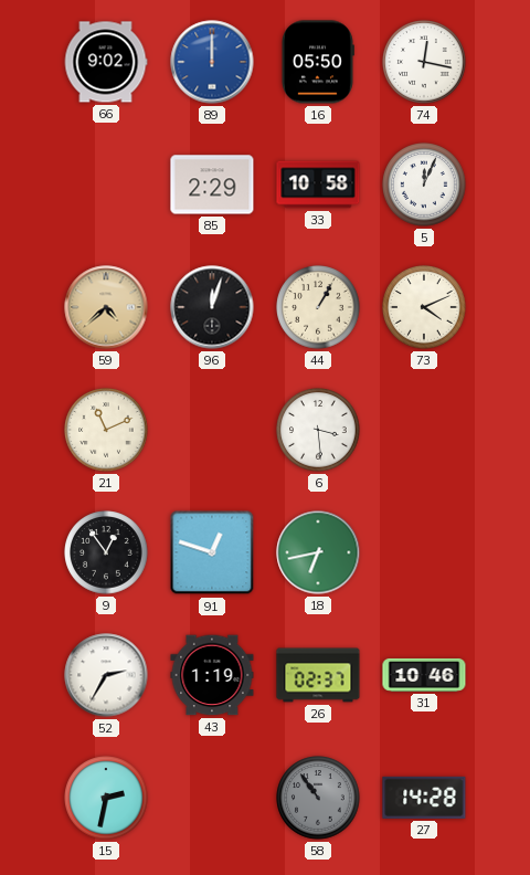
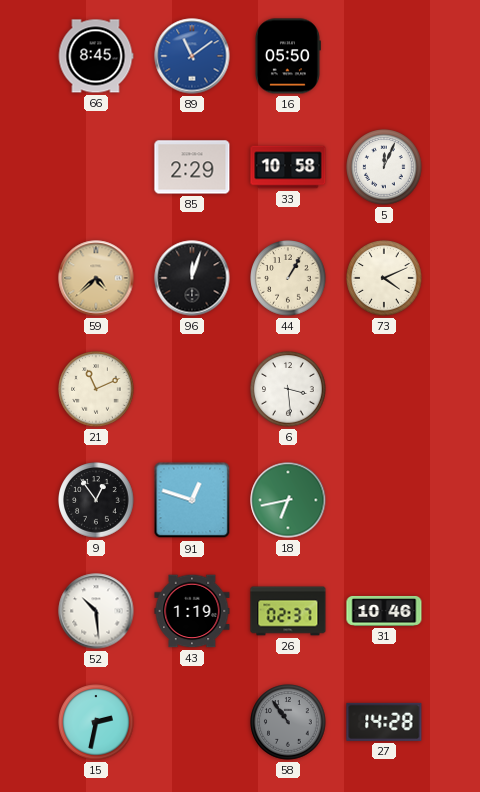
66: 9:02 -> 8:45 (96, 56)
89: 12:00 -> 11:09 (192, 56)
74: 12:17 -> none (424, 62)
52: 2:35 -> 10:29 (96, 611)
